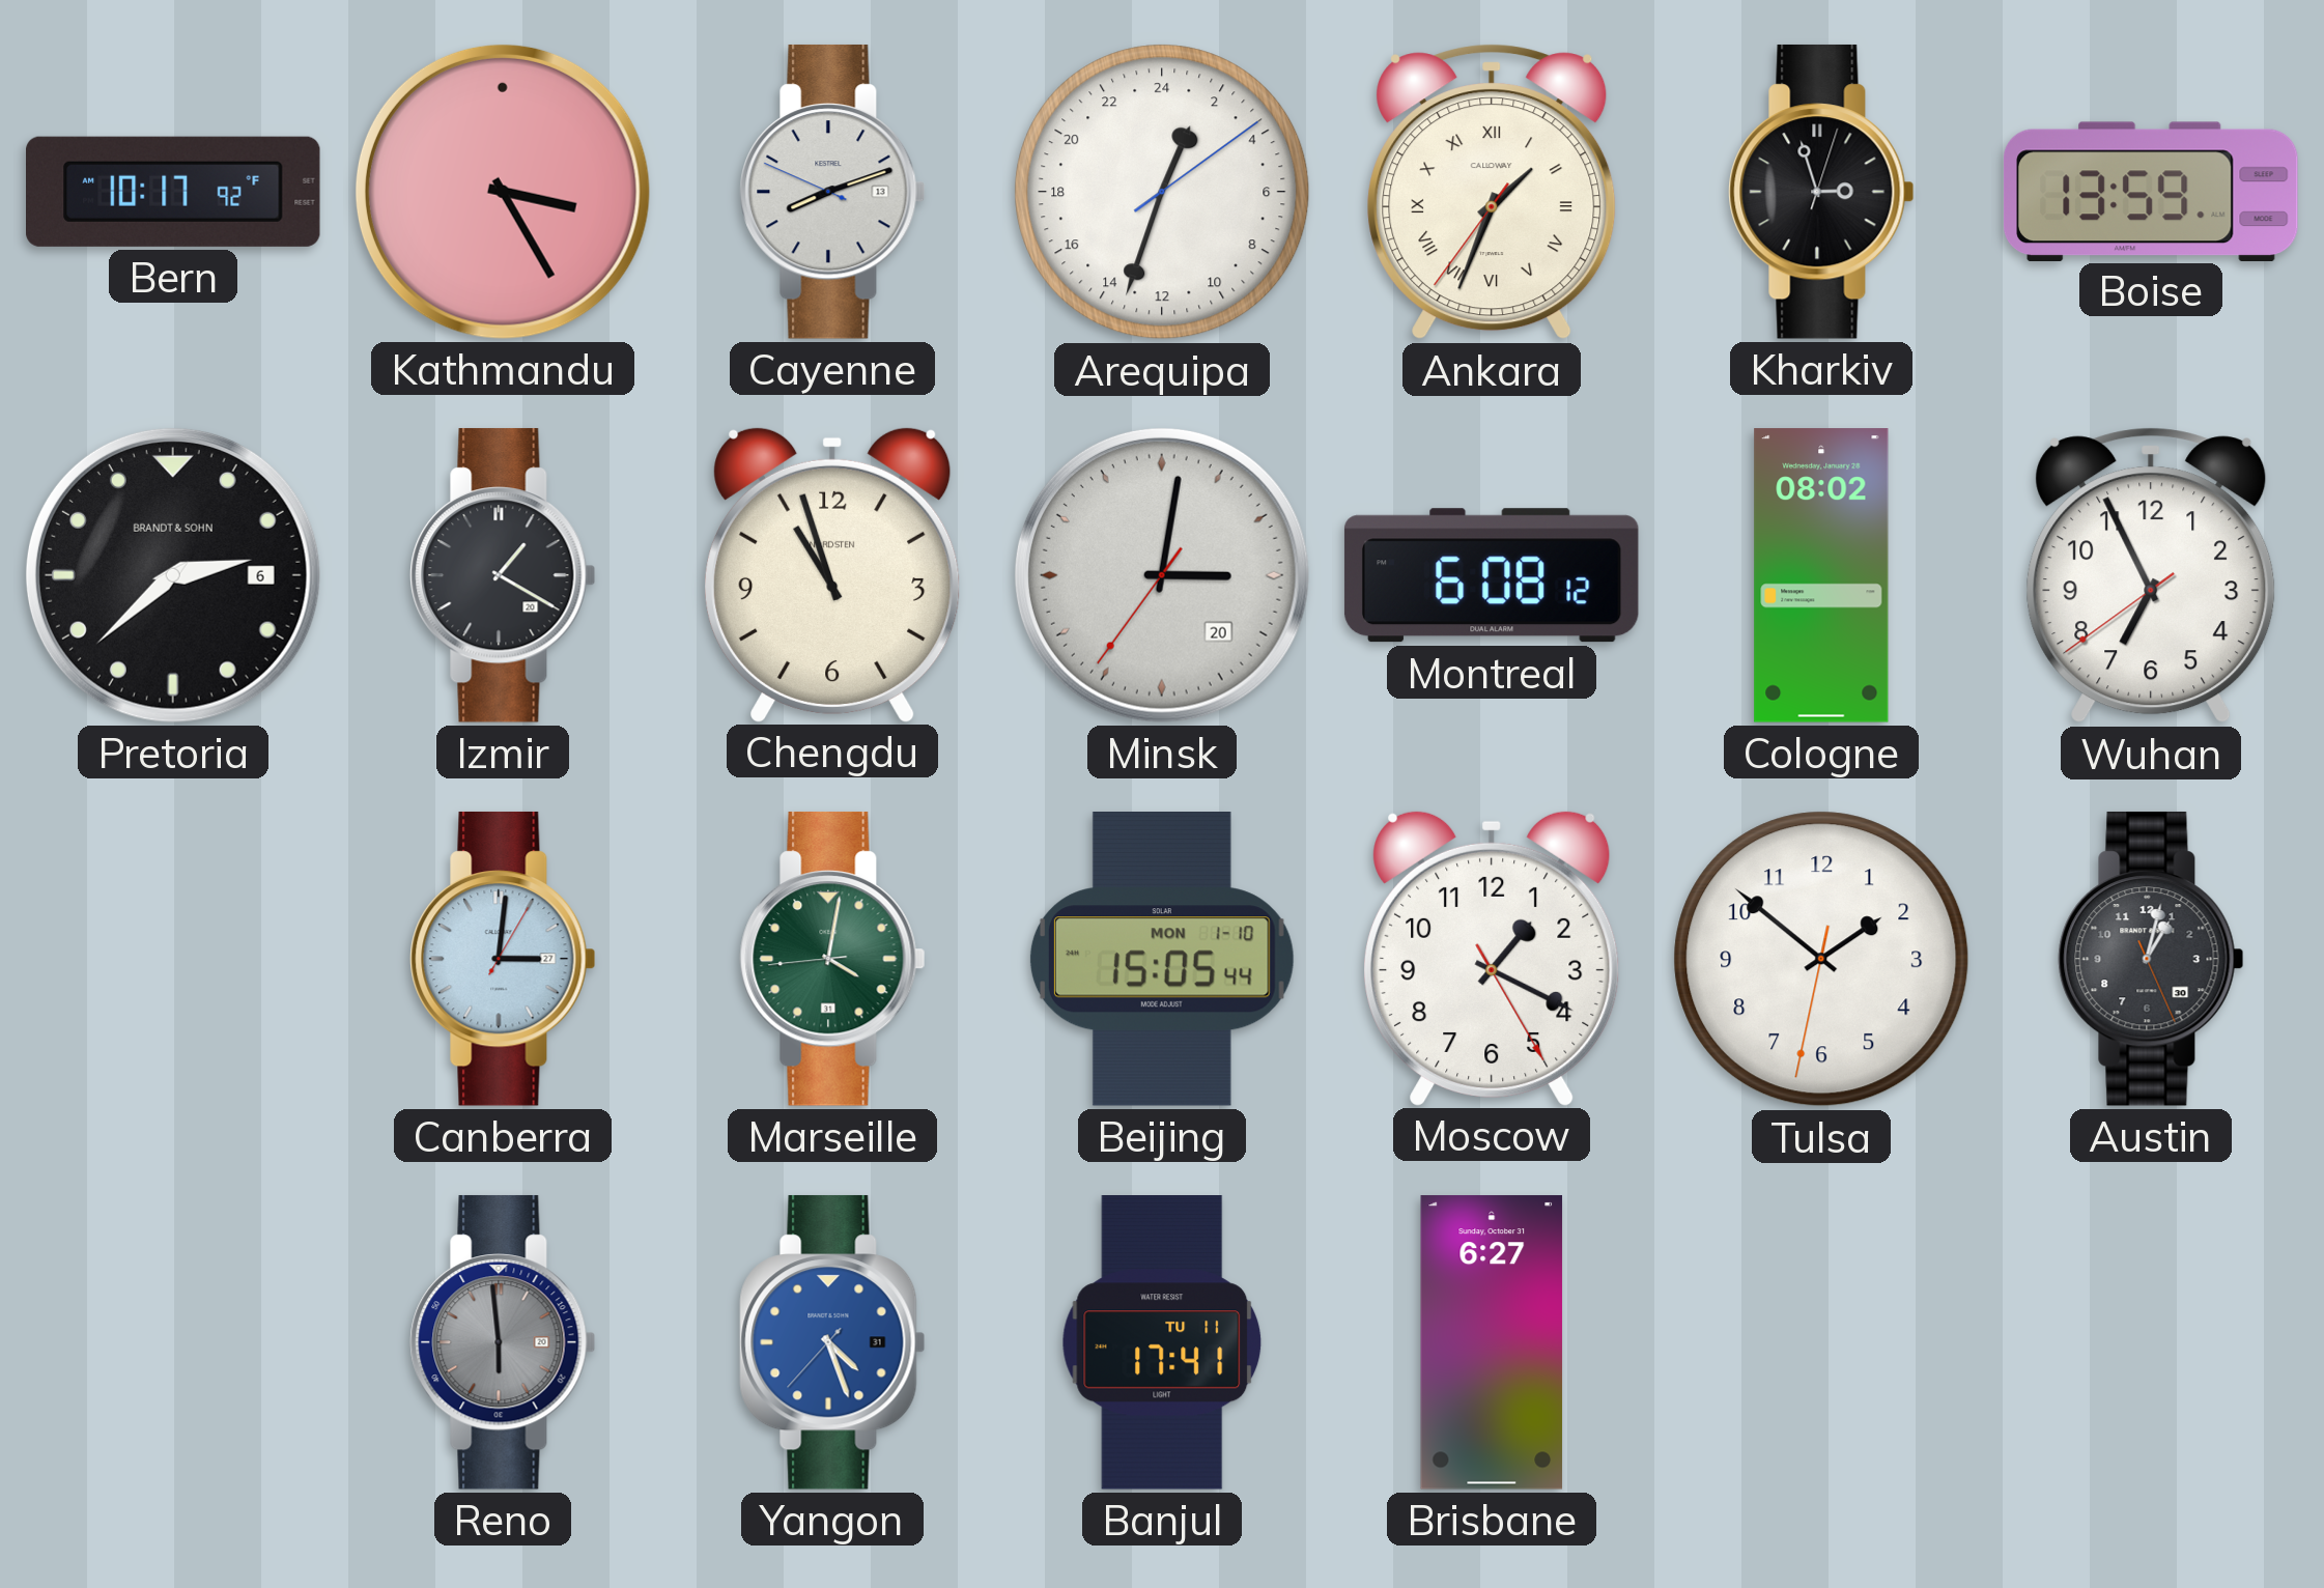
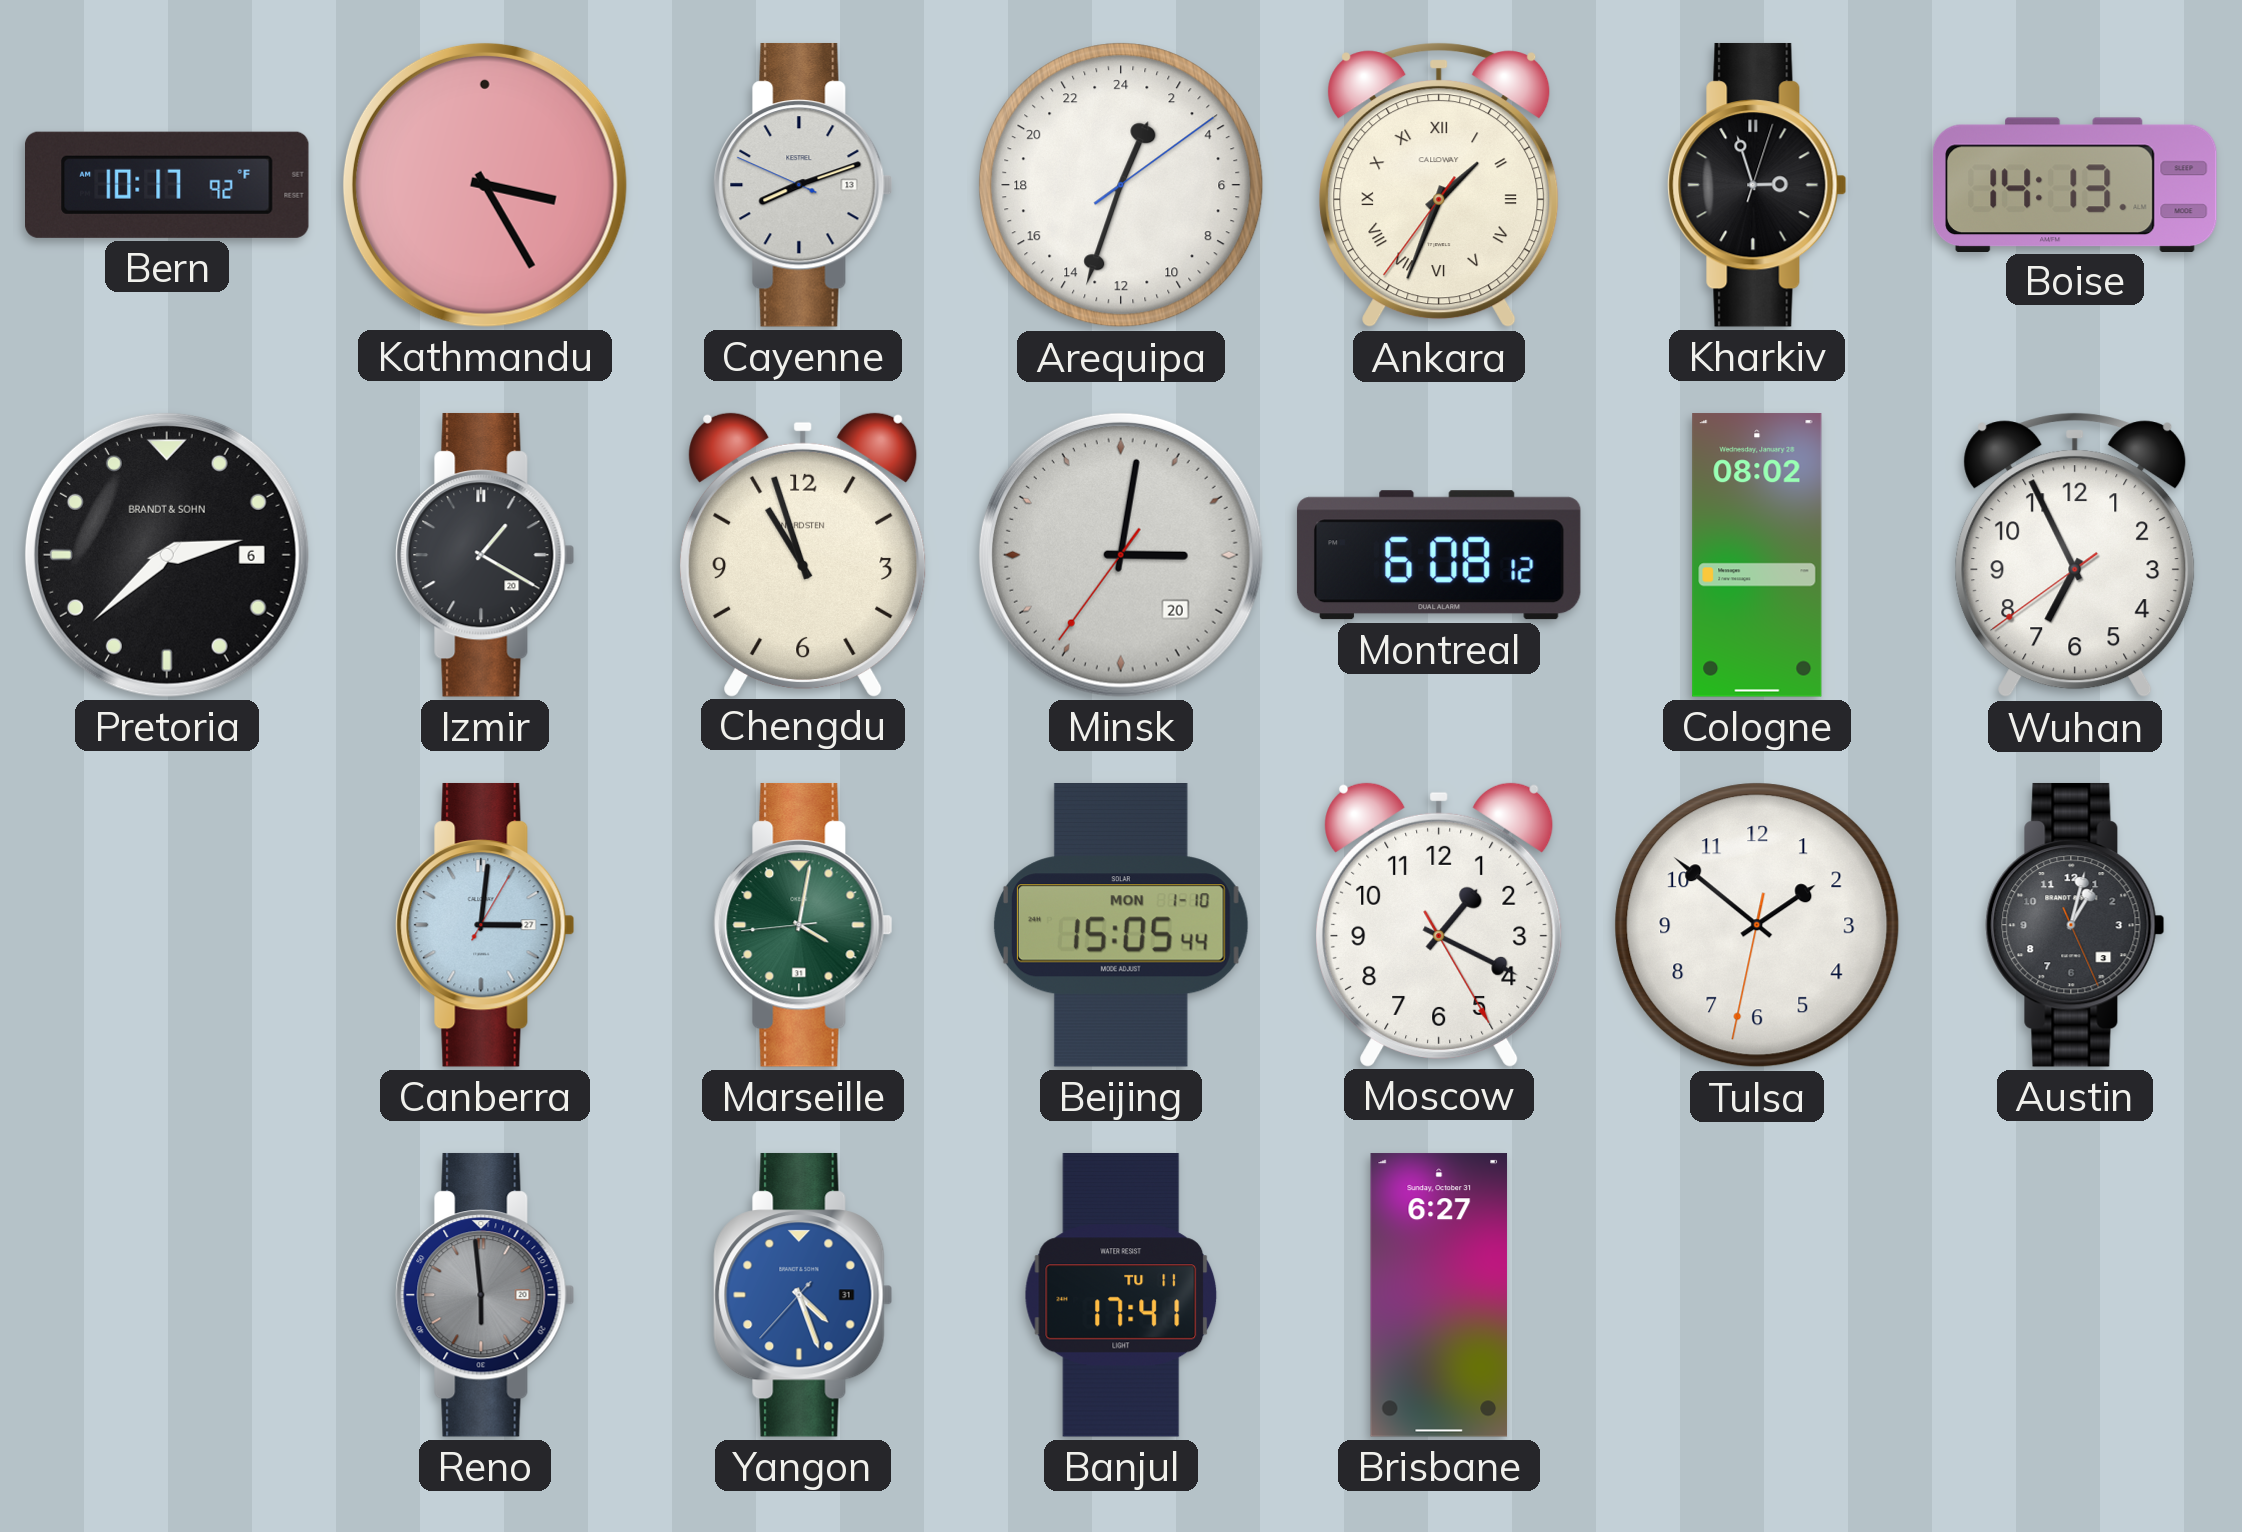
Boise: 13:59 -> 14:13 (2075, 184)
Austin date: 30 -> 3 (2075, 925)
